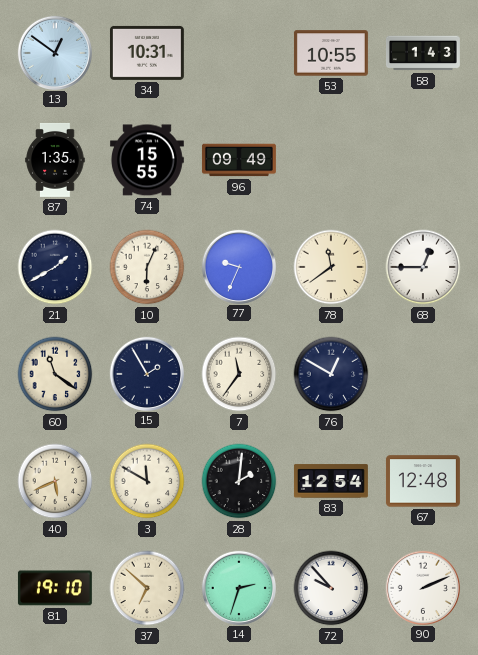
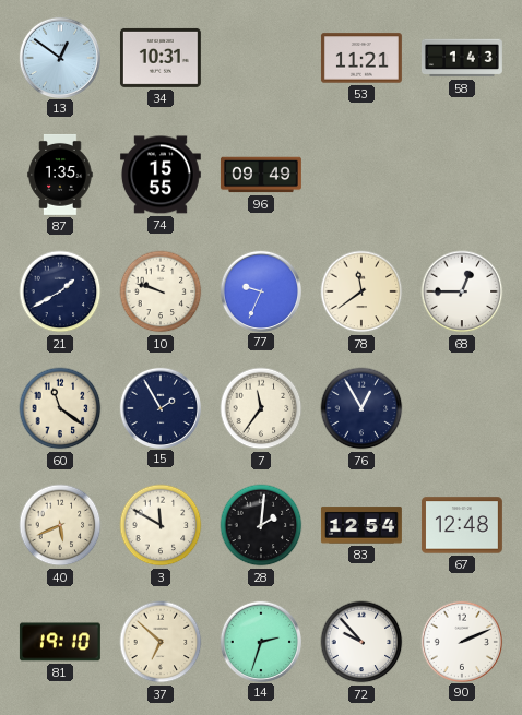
53: 10:55 -> 11:21 (361, 58)
10: 6:04 -> 9:48 (161, 291)
76: 12:50 -> 12:55 (361, 408)
